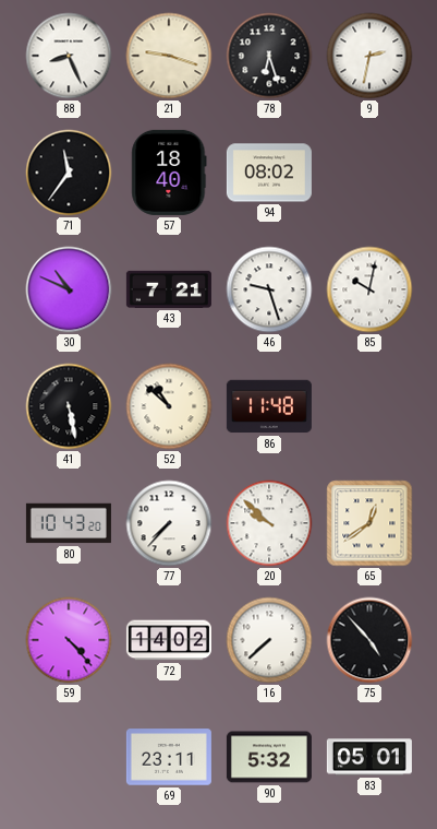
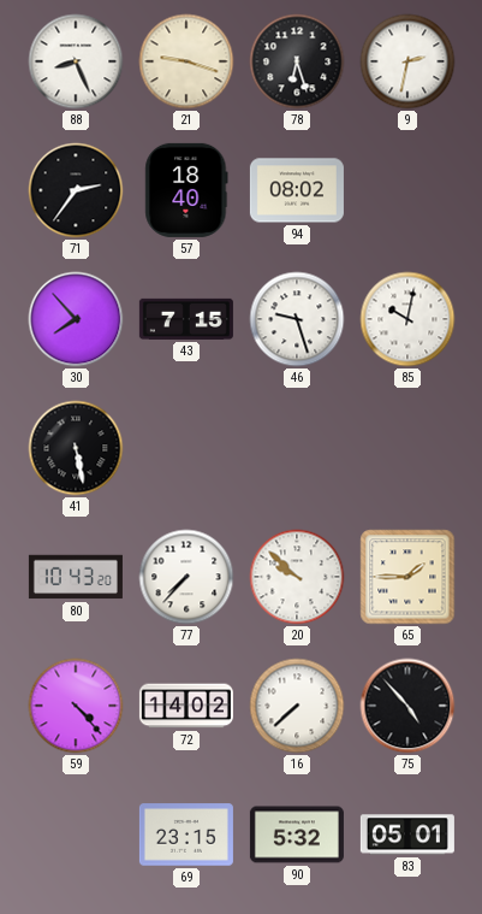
71: 11:36 -> 2:36 (76, 190)
30: 10:49 -> 7:53 (76, 319)
43: 7:21 -> 7:15 (186, 319)
52: 10:52 -> none (169, 406)
86: 11:48 -> none (269, 406)
65: 12:39 -> 1:45 (407, 577)
69: 23:11 -> 23:15 (186, 835)
